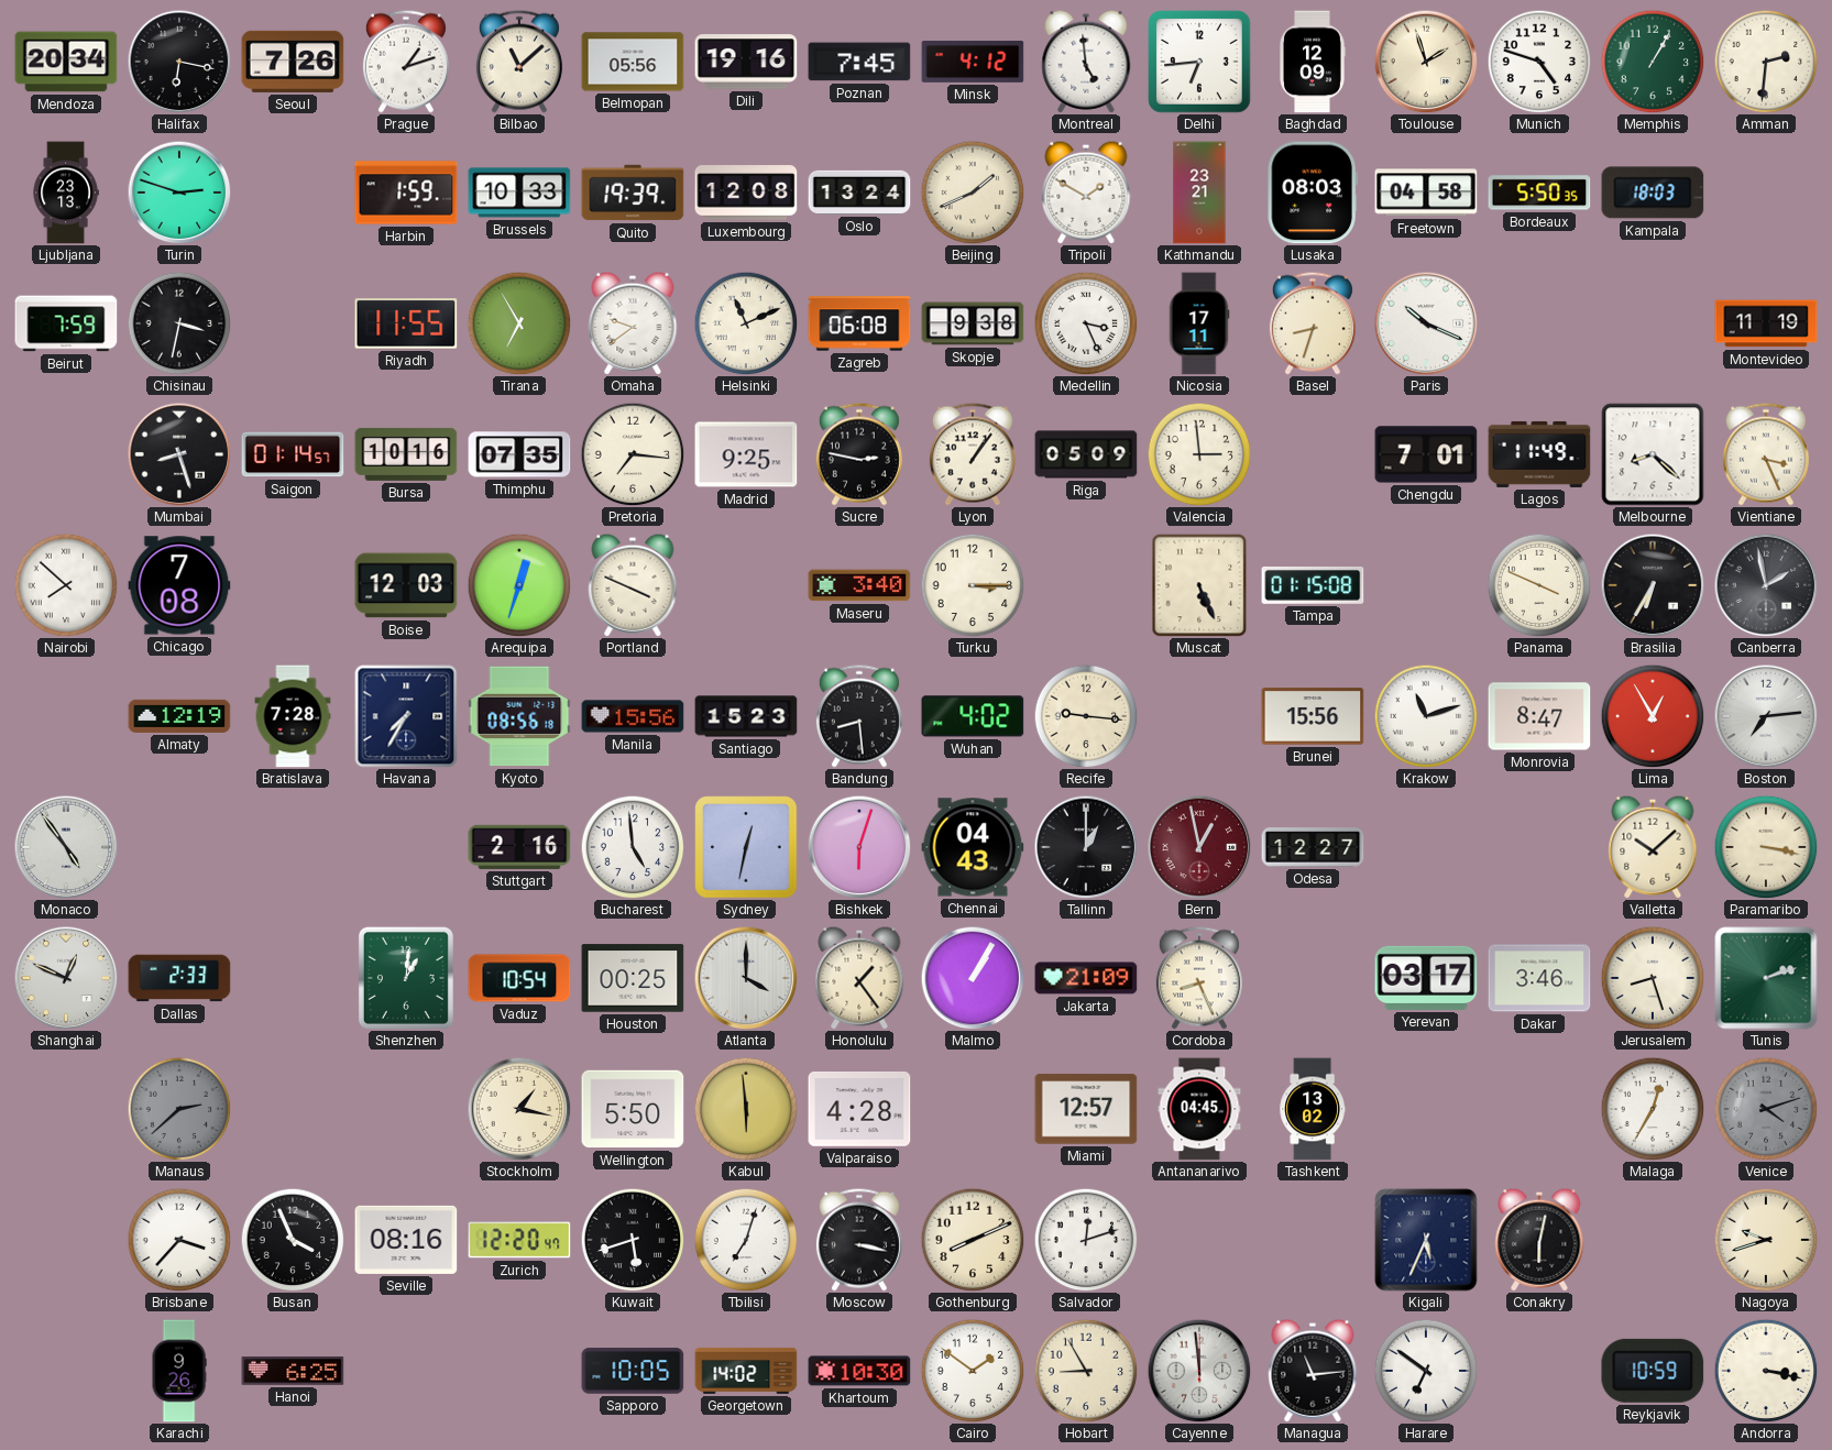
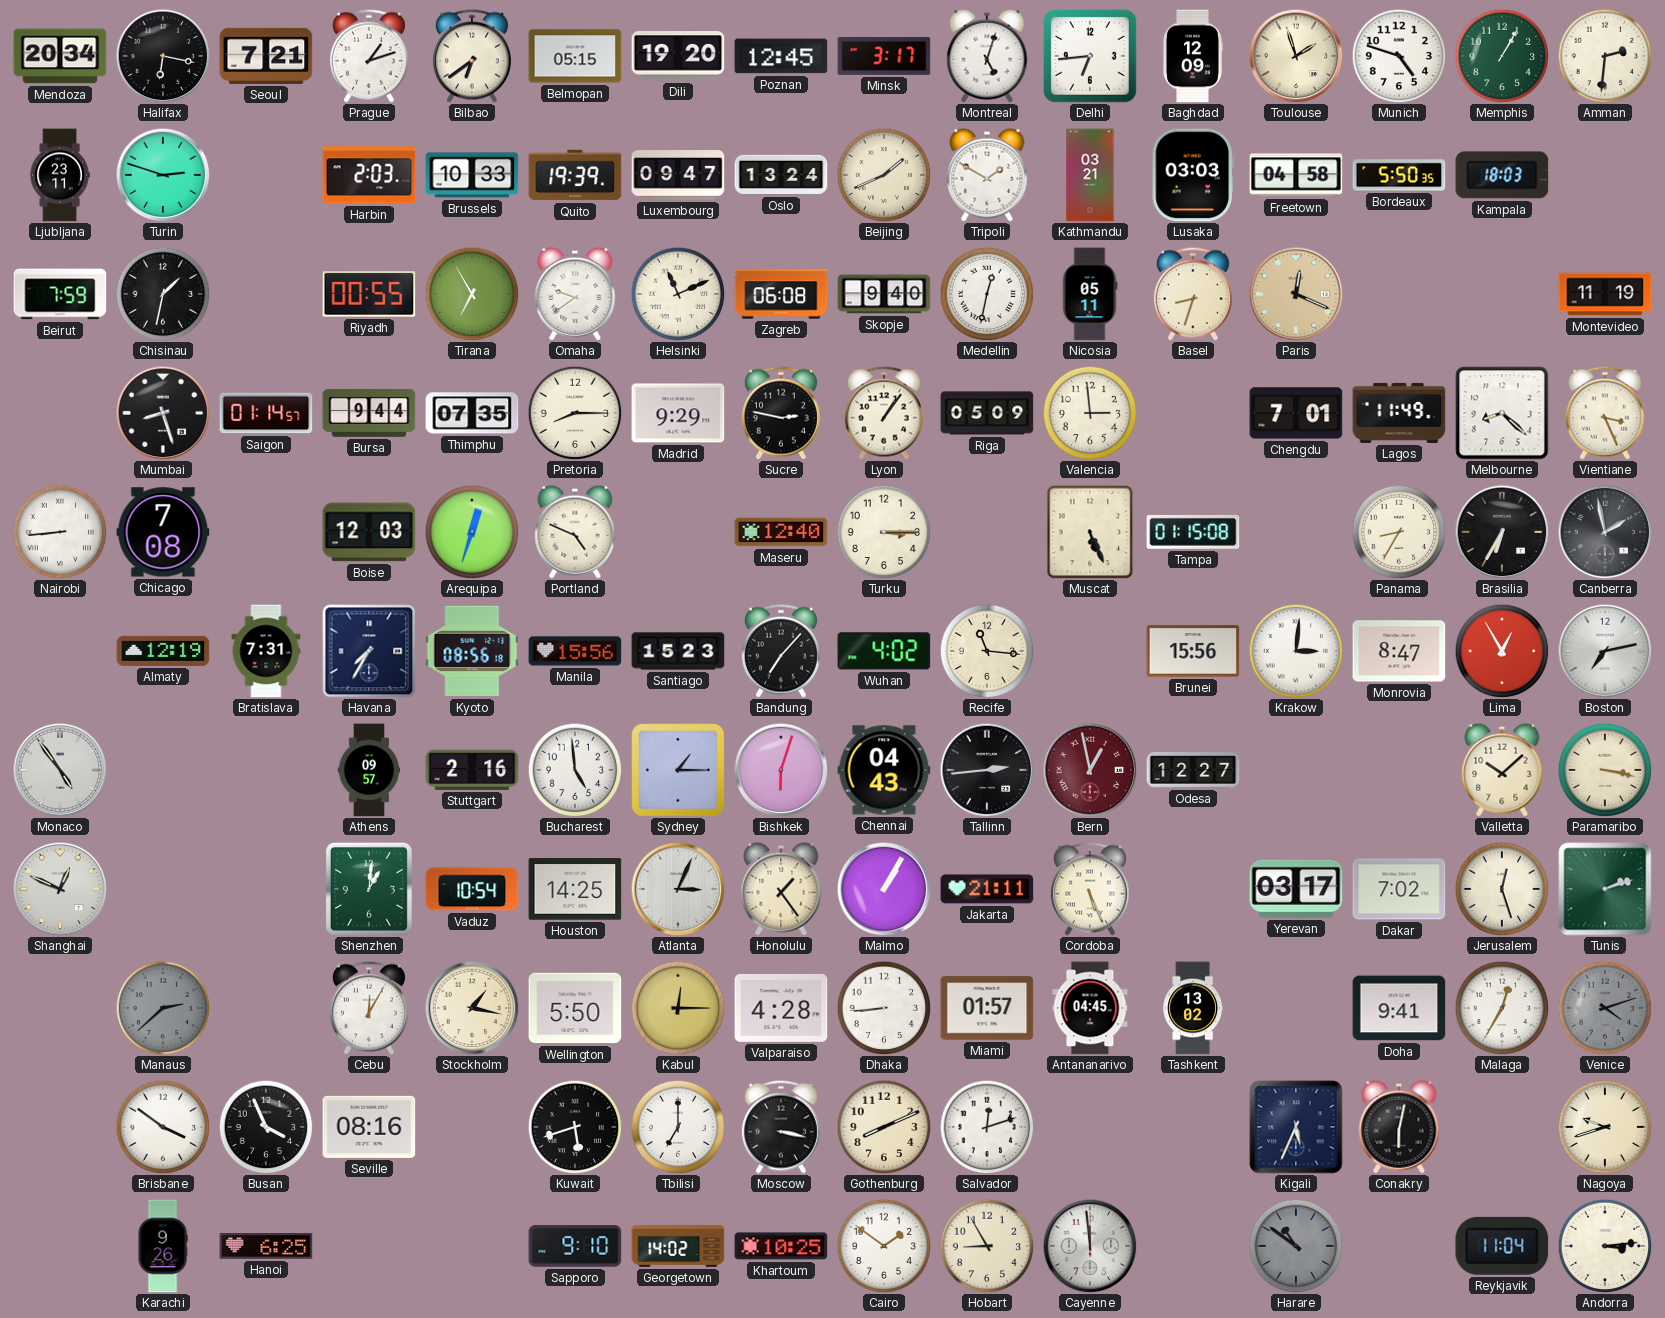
Seoul: 7:26 -> 7:21 (266, 56)
Bilbao: 11:08 -> 6:39 (472, 56)
Belmopan: 05:56 -> 05:15 (575, 56)
Dili: 19:16 -> 19:20 (678, 56)
Poznan: 7:45 -> 12:45 (781, 56)
Minsk: 4:12 -> 3:17 (884, 57)
Montreal: 4:59 -> 5:03 (987, 56)
Ljubljana: 23:13 -> 23:11 (60, 175)
Harbin: 1:59 -> 2:03 (369, 175)
Luxembourg: 12:08 -> 09:47 (678, 175)
Kathmandu: 23:21 -> 03:21 (1090, 175)
Lusaka: 08:03 -> 03:03 (1193, 175)
Chisinau: 3:32 -> 1:32 (163, 294)
Riyadh: 11:55 -> 00:55 (369, 294)
Skopje: 9:38 -> 9:40 (884, 294)
Medellin: 3:26 -> 12:32 (987, 294)
Nicosia: 17:11 -> 05:11 (1090, 294)
Paris: 10:19 -> 12:19 (1296, 294)
Paris dial: white -> champagne (1296, 294)
Bursa: 10:16 -> 9:44 (369, 413)
Pretoria: 7:16 -> 8:15 (575, 413)
Madrid: 9:25 -> 9:29 (678, 413)
Nairobi: 7:52 -> 8:44 (60, 532)
Portland: 3:49 -> 4:49 (575, 532)
Maseru: 3:40 -> 12:40 (781, 532)
Panama: 3:49 -> 8:35 (1399, 532)
Bratislava: 7:28 -> 7:31 (266, 651)
Bandung: 8:29 -> 7:07 (781, 651)
Recife: 9:16 -> 11:16 (987, 651)
Krakow: 11:12 -> 3:01 (1296, 651)
Boston: 7:14 -> 7:13 (1605, 651)
Athens: none -> 09:57 (369, 770)
Sydney: 12:32 -> 1:15 (678, 770)
Tallinn: 1:00 -> 2:44 (987, 770)
Dallas: 2:33 -> none (179, 978)
Houston: 00:25 -> 14:25 (575, 889)
Atlanta: 4:00 -> 3:04 (678, 889)
Jakarta: 21:09 -> 21:11 (987, 889)
Cordoba: 8:26 -> 5:26 (1090, 889)
Dakar: 3:46 -> 7:02 (1399, 889)
Jerusalem: 8:27 -> 12:27 (1502, 889)
Cebu: none -> 12:05 (369, 1008)
Kabul: 5:59 -> 12:15 (678, 1008)
Dhaka: none -> 8:44 (884, 1008)
Miami: 12:57 -> 01:57 (987, 1008)
Doha: none -> 9:41 (1399, 1008)
Brisbane: 3:37 -> 3:51 (163, 1127)
Zurich: 12:20 -> none (519, 1240)
Tbilisi: 7:03 -> 7:00 (678, 1127)
Sapporo: 10:05 -> 9:10 (575, 1246)
Khartoum: 10:30 -> 10:25 (781, 1246)
Managua: 11:14 -> none (1313, 1371)
Harare: 6:51 -> 10:51 (1296, 1246)
Harare dial: white -> grey (1296, 1246)
Reykjavik: 10:59 -> 11:04 (1502, 1246)
Andorra: 3:17 -> 3:14 (1605, 1246)
